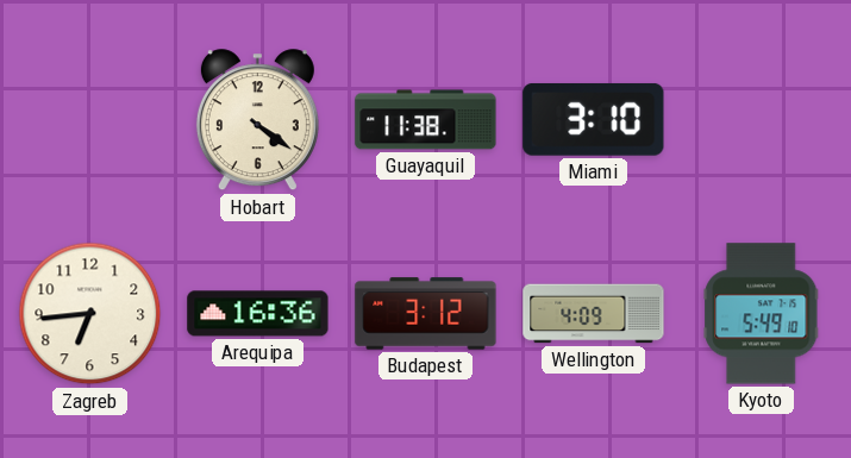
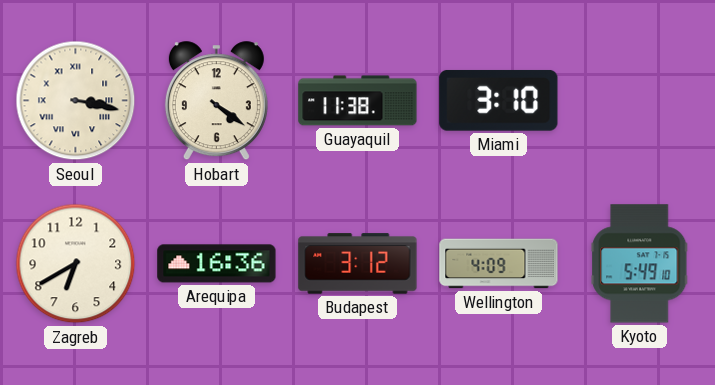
Seoul: none -> 3:17 (76, 101)
Zagreb: 6:44 -> 6:40 (76, 264)
